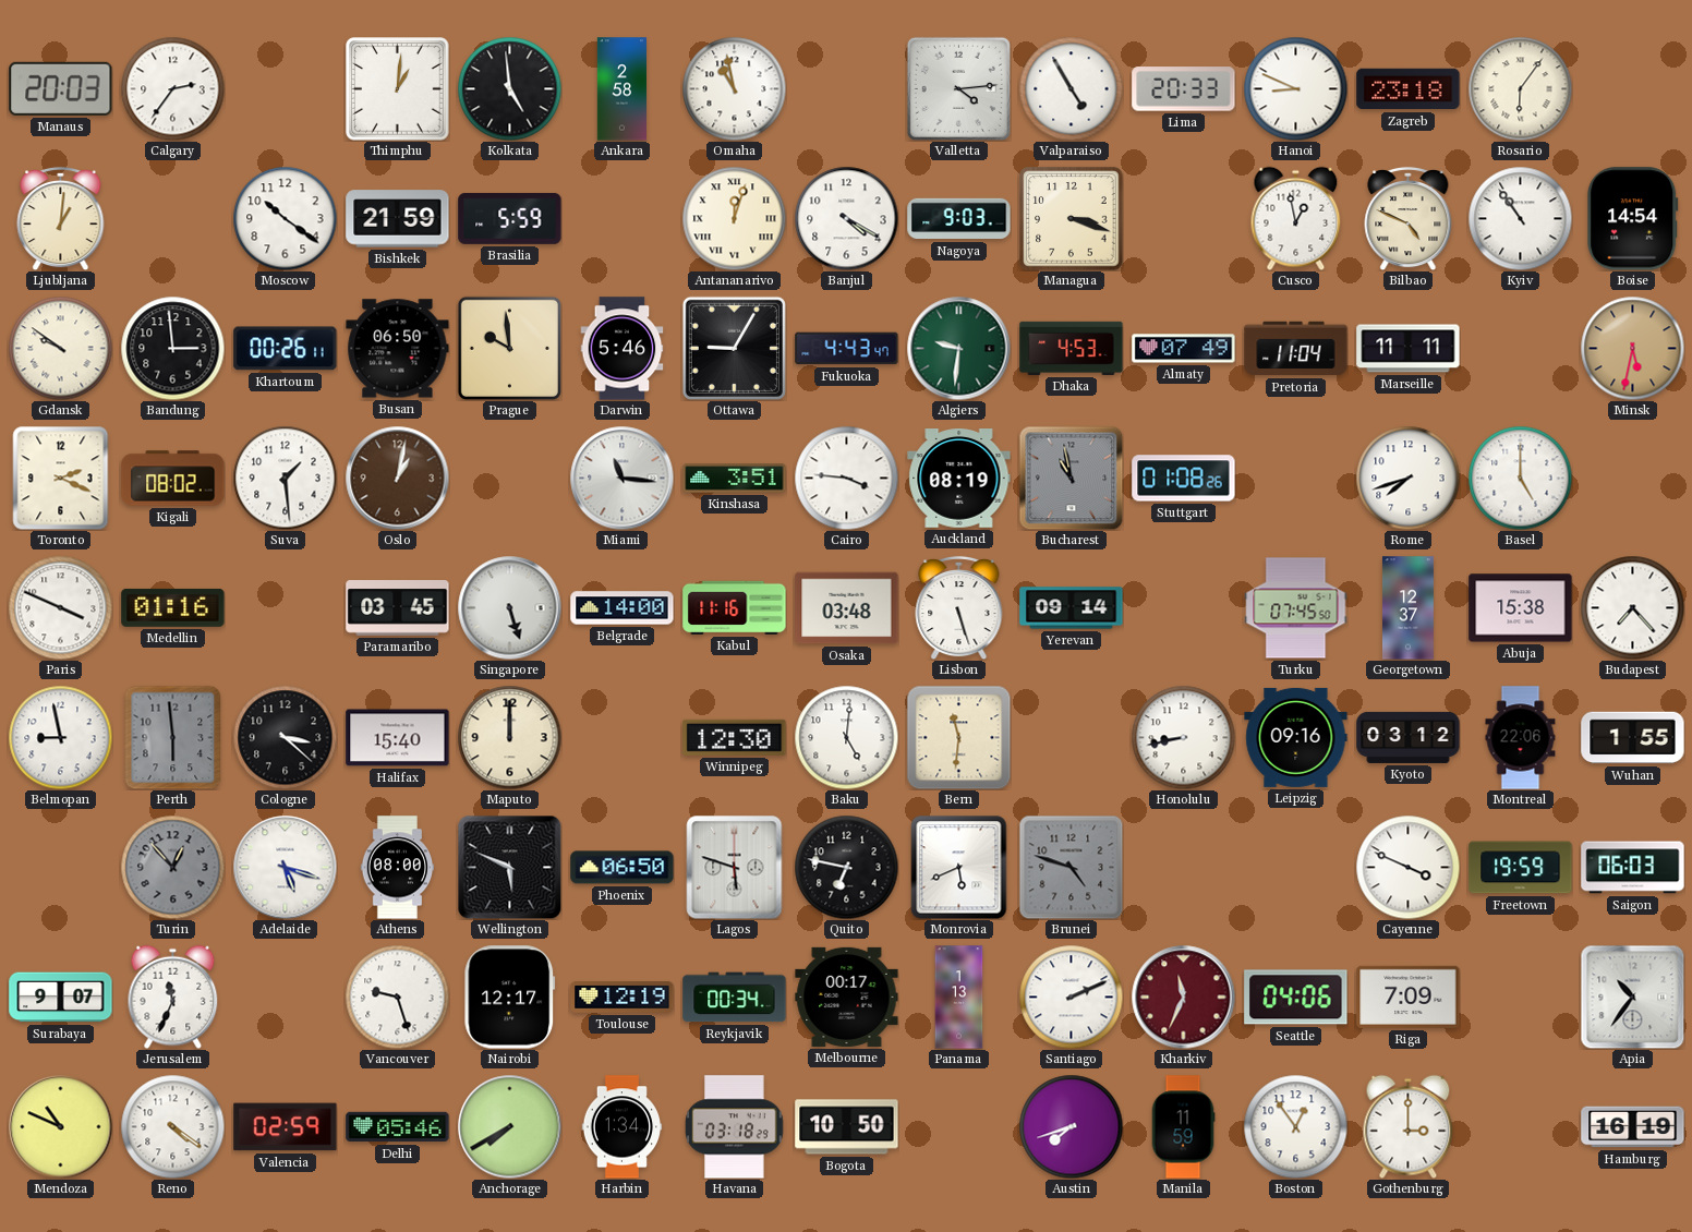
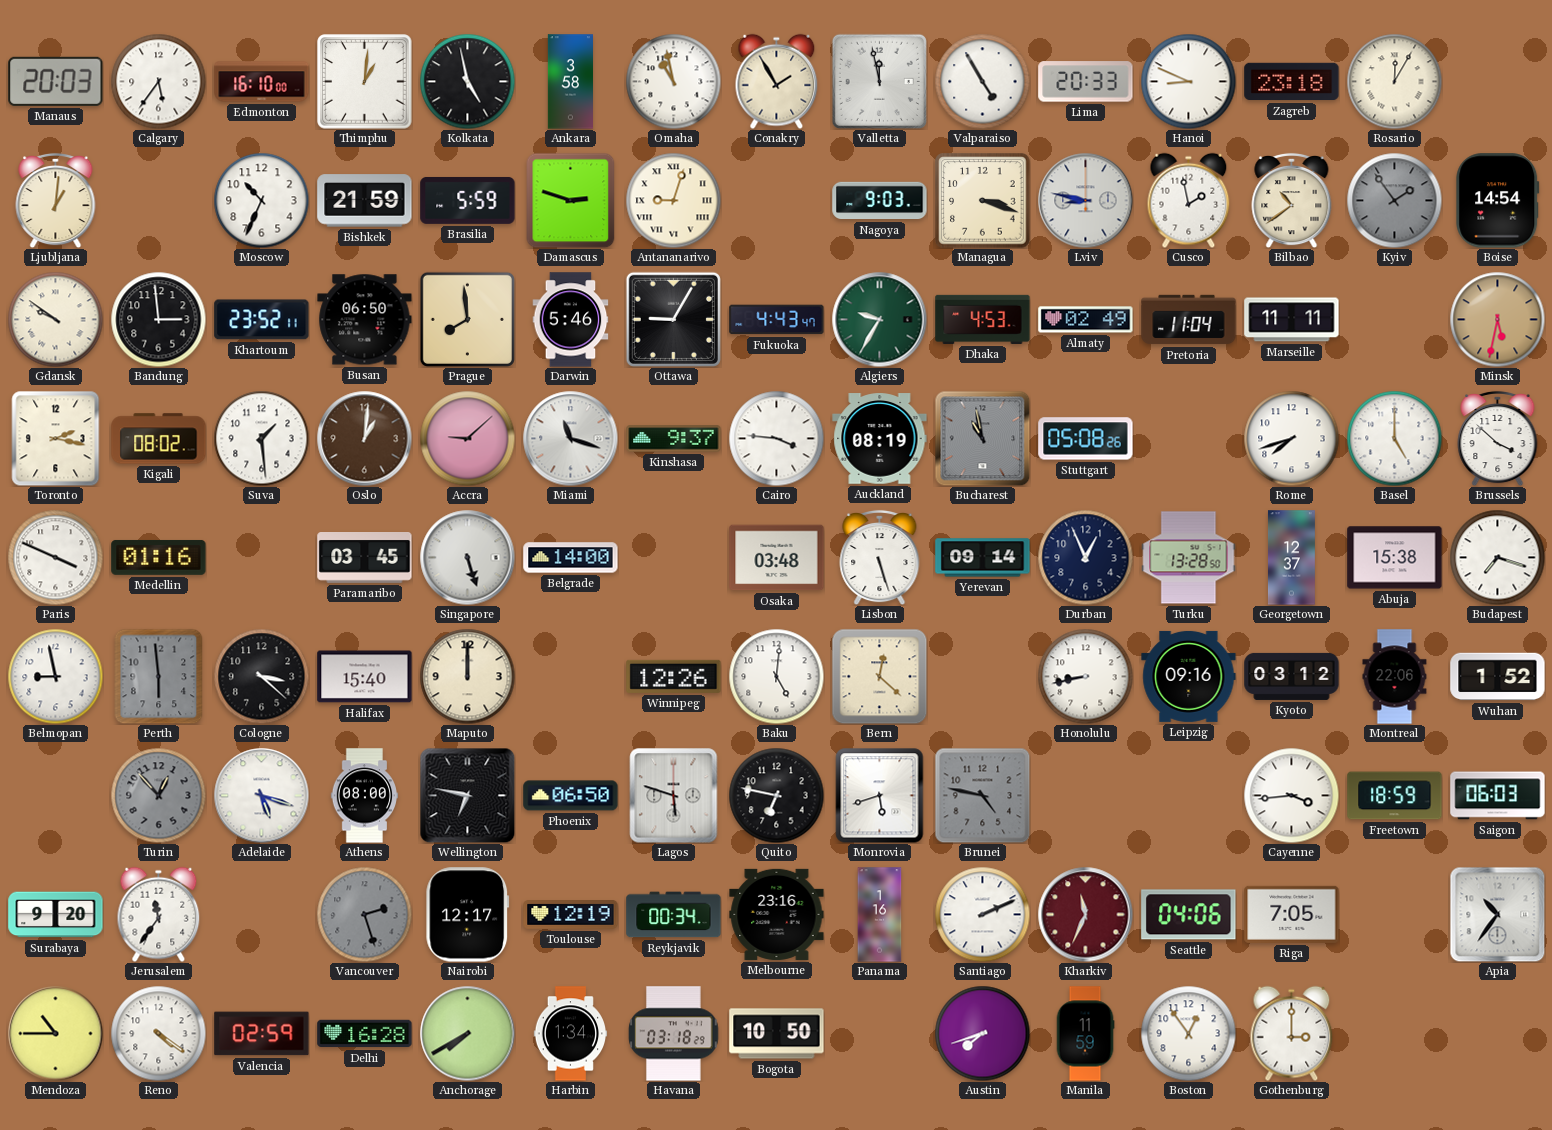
Calgary: 2:36 -> 5:36 (158, 81)
Edmonton: none -> 16:10 (262, 82)
Kolkata: 4:59 -> 4:58 (467, 81)
Ankara: 2:58 -> 3:58 (570, 82)
Conakry: none -> 1:55 (777, 81)
Valletta: 4:14 -> 11:58 (879, 81)
Rosario: 6:06 -> 12:05 (1394, 81)
Moscow: 10:21 -> 10:34 (261, 200)
Damascus: none -> 2:48 (571, 200)
Antananarivo: 12:03 -> 9:03 (673, 200)
Banjul: 4:20 -> none (846, 218)
Lviv: none -> 8:47 (1085, 200)
Cusco: 12:58 -> 1:58 (1189, 200)
Bilbao: 4:49 -> 10:39 (1292, 200)
Kyiv: 10:54 -> 1:54 (1394, 200)
Kyiv dial: white -> grey (1394, 200)
Khartoum: 00:26 -> 23:52 (262, 320)
Prague: 9:59 -> 7:59 (467, 319)
Algiers: 9:31 -> 9:35 (879, 319)
Almaty: 07:49 -> 02:49 (1086, 320)
Toronto: 2:19 -> 2:17 (56, 438)
Oslo: 1:02 -> 1:01 (364, 438)
Accra: none -> 9:08 (467, 438)
Miami: 11:16 -> 11:18 (570, 438)
Kinshasa: 3:51 -> 9:37 (674, 439)
Stuttgart: 01:08 -> 05:08 (1086, 439)
Brussels: none -> 3:52 (1498, 438)
Kabul: 11:16 -> none (735, 607)
Durban: none -> 12:56 (1085, 557)
Turku: 07:45 -> 13:28 (1189, 558)
Budapest: 7:23 -> 7:18 (1497, 557)
Winnipeg: 12:30 -> 12:26 (674, 676)
Bern: 11:31 -> 12:22 (879, 676)
Wuhan: 1:55 -> 1:52 (1498, 677)
Wellington: 5:49 -> 6:47 (467, 795)
Monrovia: 5:41 -> 5:42 (880, 795)
Brunei: 4:48 -> 4:47 (982, 795)
Cayenne: 3:49 -> 3:44 (1291, 795)
Freetown: 19:59 -> 18:59 (1395, 796)
Surabaya: 9:07 -> 9:20 (56, 915)
Jerusalem: 11:34 -> 11:36 (159, 914)
Vancouver: 9:27 -> 2:27 (364, 914)
Vancouver dial: white -> grey (364, 914)
Melbourne: 00:17 -> 23:16 (777, 914)
Panama: 1:13 -> 1:16 (880, 915)
Riga: 7:09 -> 7:05 (1292, 914)
Mendoza: 10:49 -> 10:45 (55, 1033)
Delhi: 05:46 -> 16:28 (365, 1034)
Hamburg: 16:19 -> none (1633, 1127)
